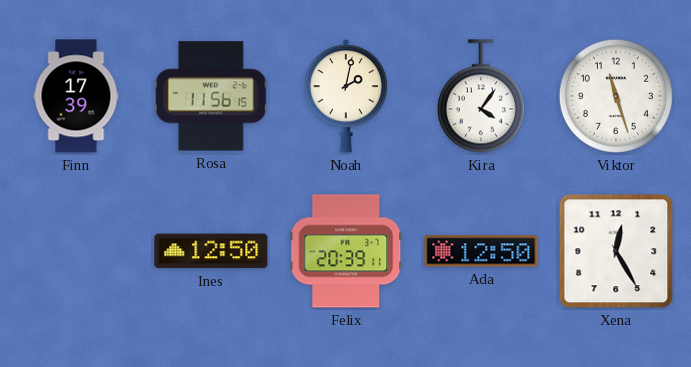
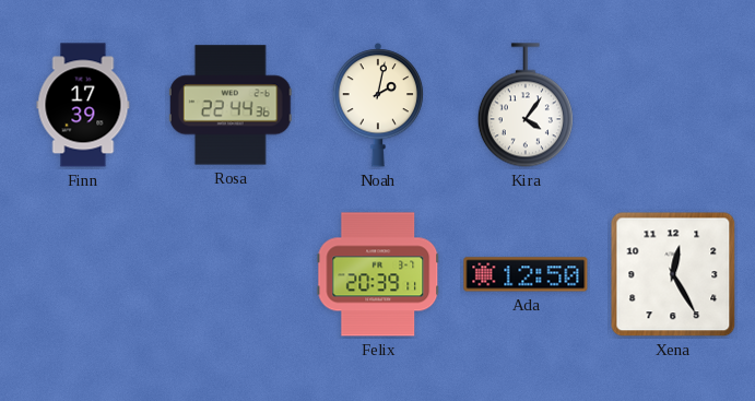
Rosa: 11:56 -> 22:44 (231, 105)
Viktor: 11:27 -> none (616, 96)
Ines: 12:50 -> none (211, 251)
